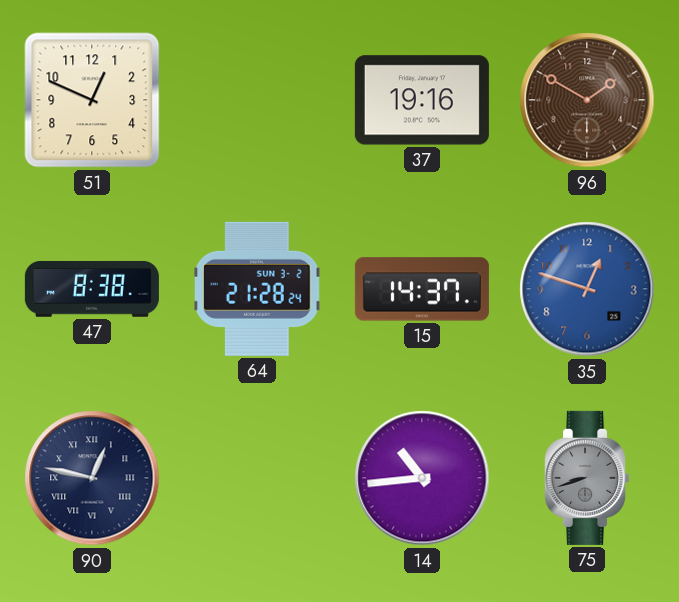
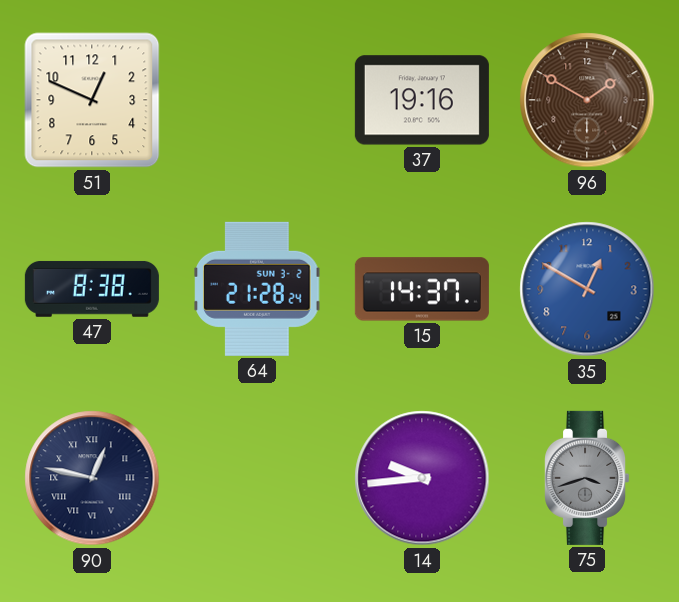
35: 12:48 -> 12:50 (587, 289)
14: 10:44 -> 9:44 (422, 478)
75: 8:42 -> 3:42 (587, 478)
